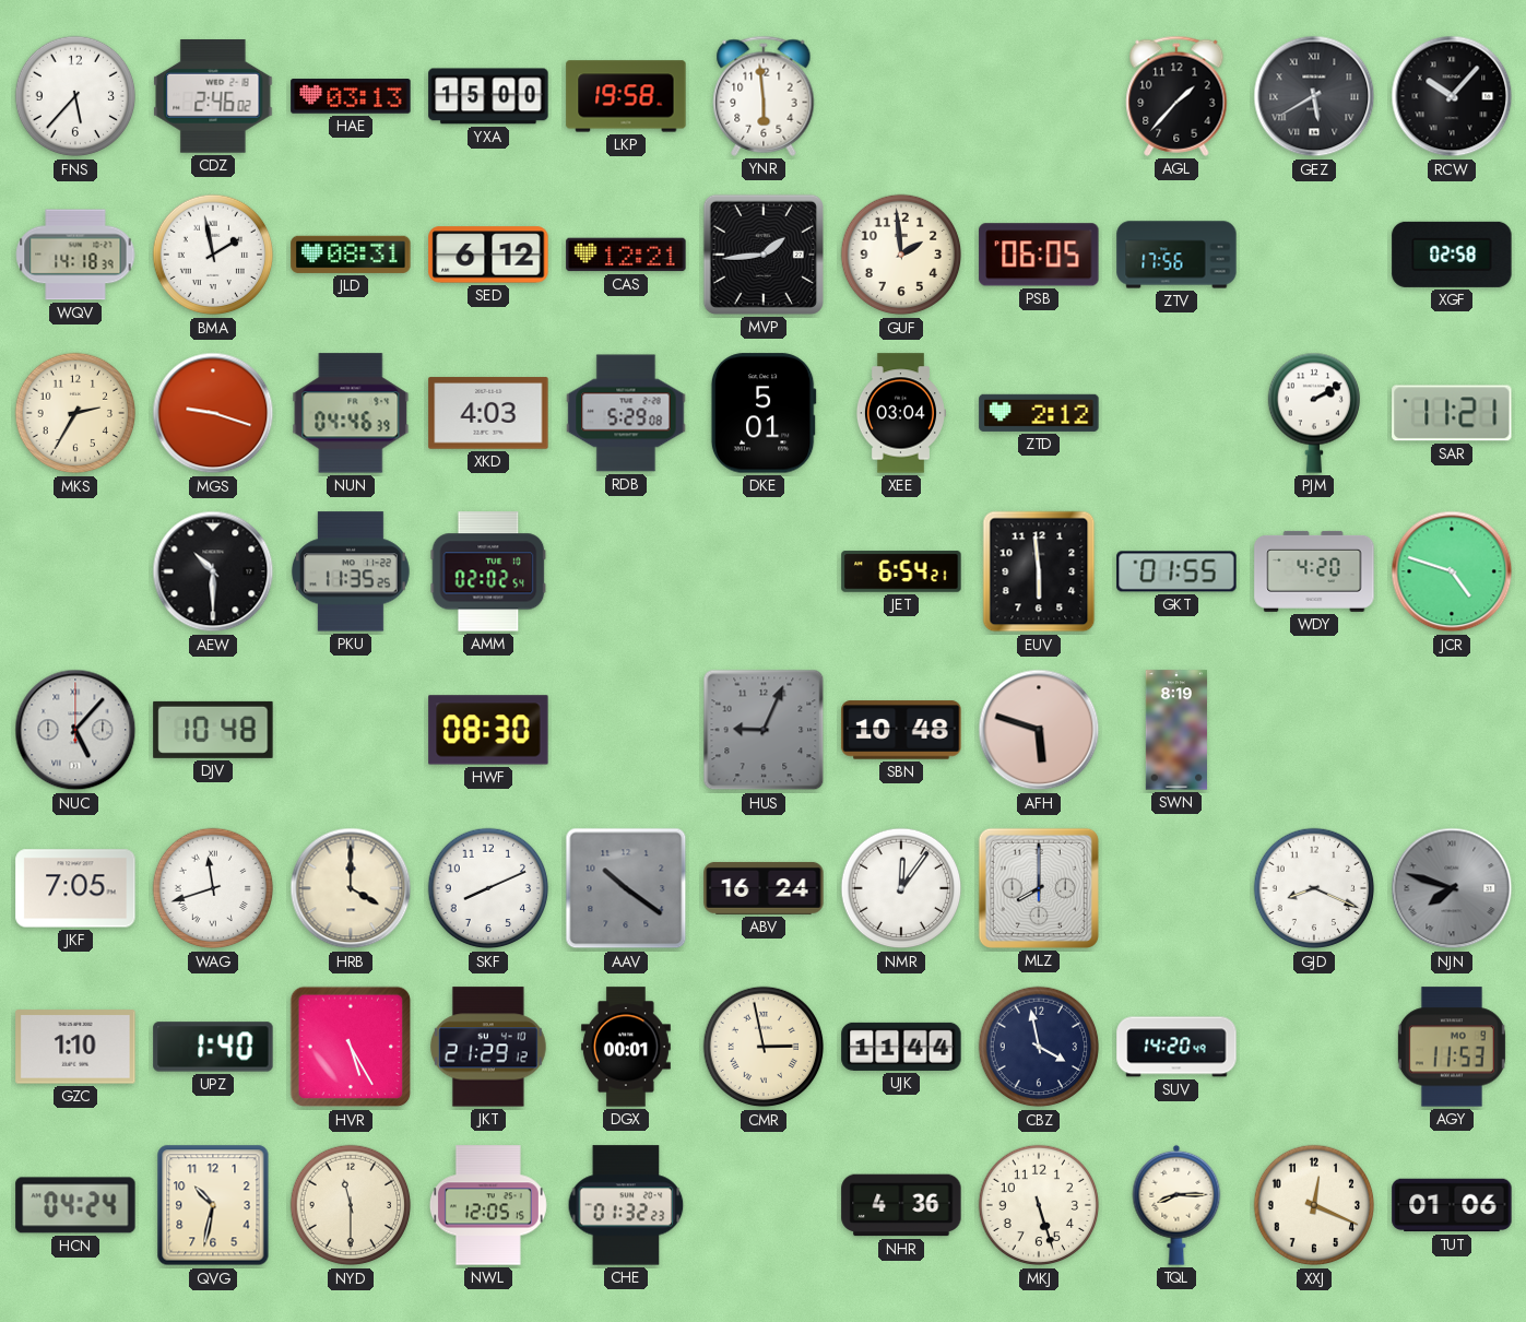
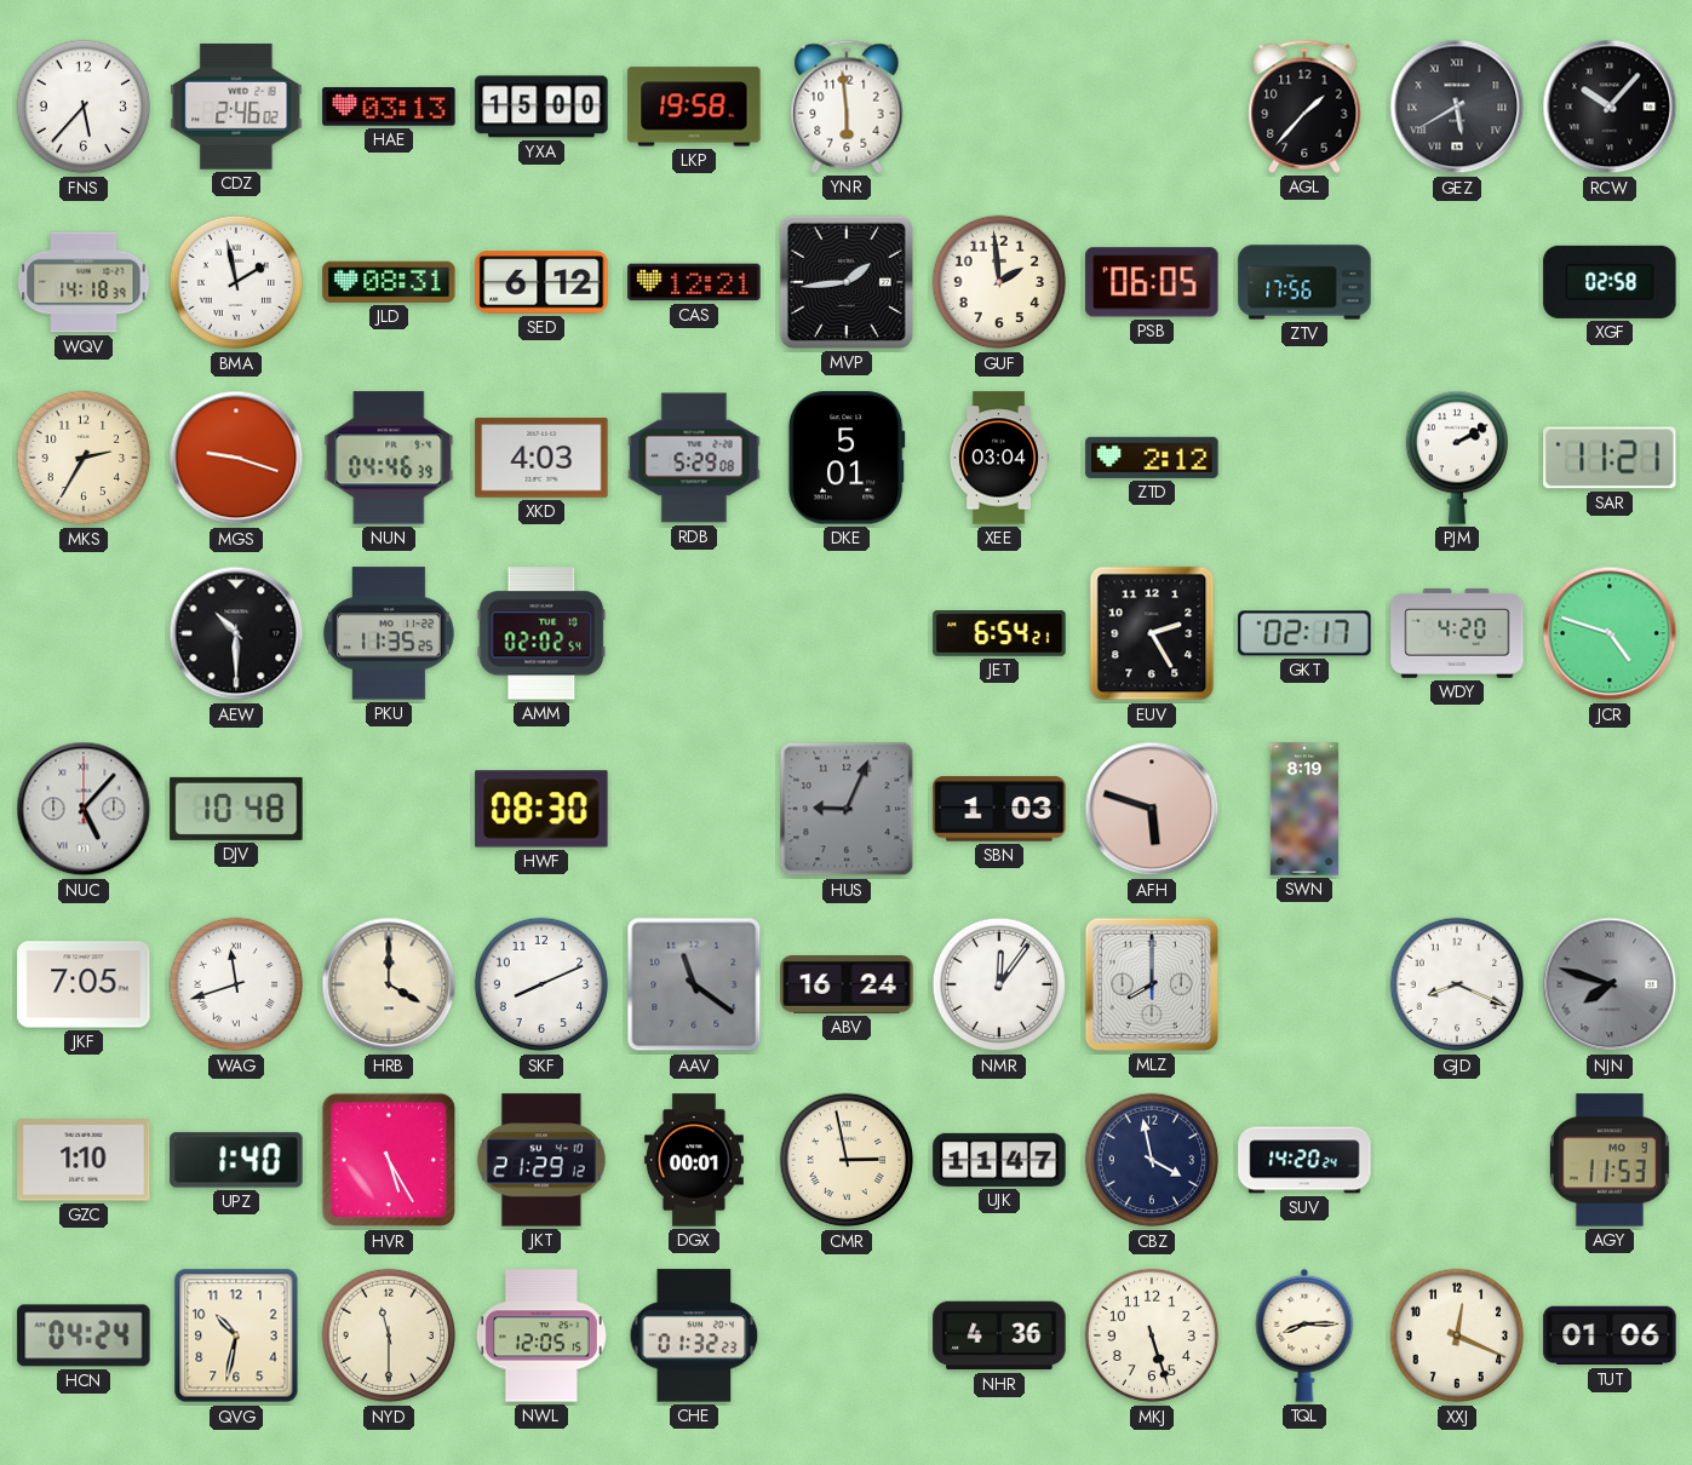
EUV: 5:59 -> 2:25 (1152, 633)
GKT: 01:55 -> 02:17 (1304, 633)
SBN: 10:48 -> 1:03 (999, 809)
AAV: 10:21 -> 11:21 (694, 984)
UJK: 11:44 -> 11:47 (999, 1160)
SUV: 14:20:49 -> 14:20:24 (1304, 1160)
